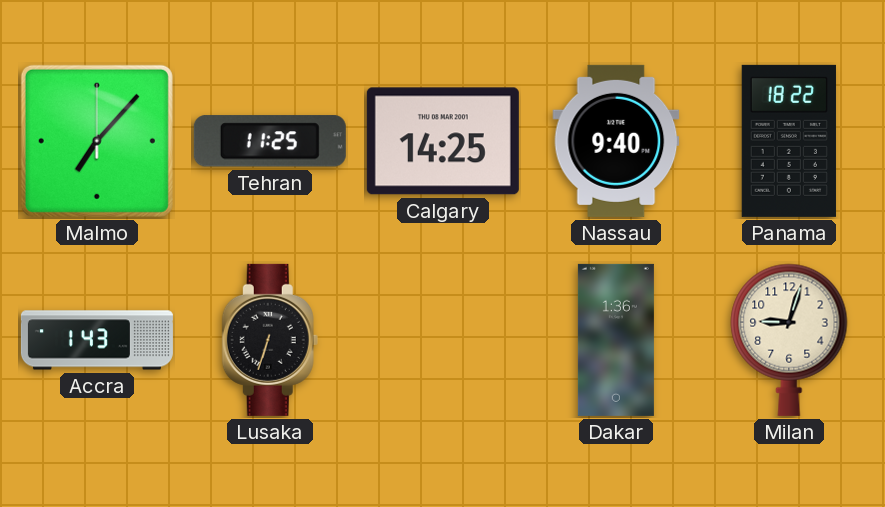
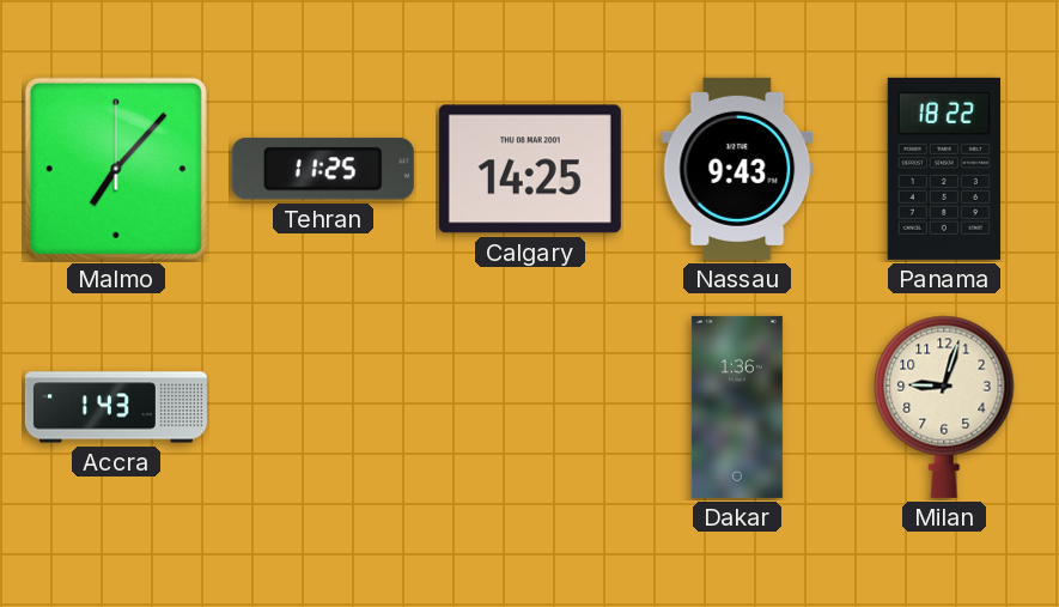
Nassau: 9:40 -> 9:43 (737, 169)
Lusaka: 6:33 -> none (270, 340)
